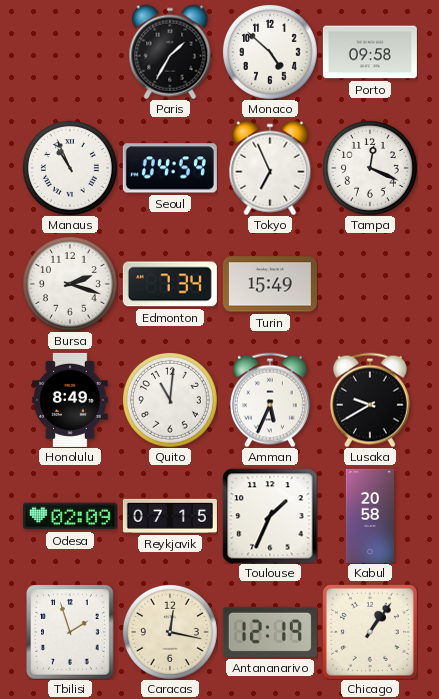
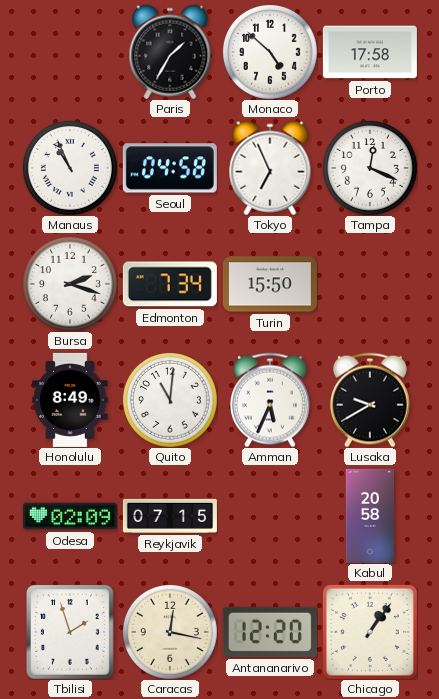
Porto: 09:58 -> 17:58 (370, 52)
Seoul: 04:59 -> 04:58 (170, 168)
Turin: 15:49 -> 15:50 (270, 284)
Toulouse: 1:34 -> none (270, 516)
Antananarivo: 12:19 -> 12:20 (270, 632)
